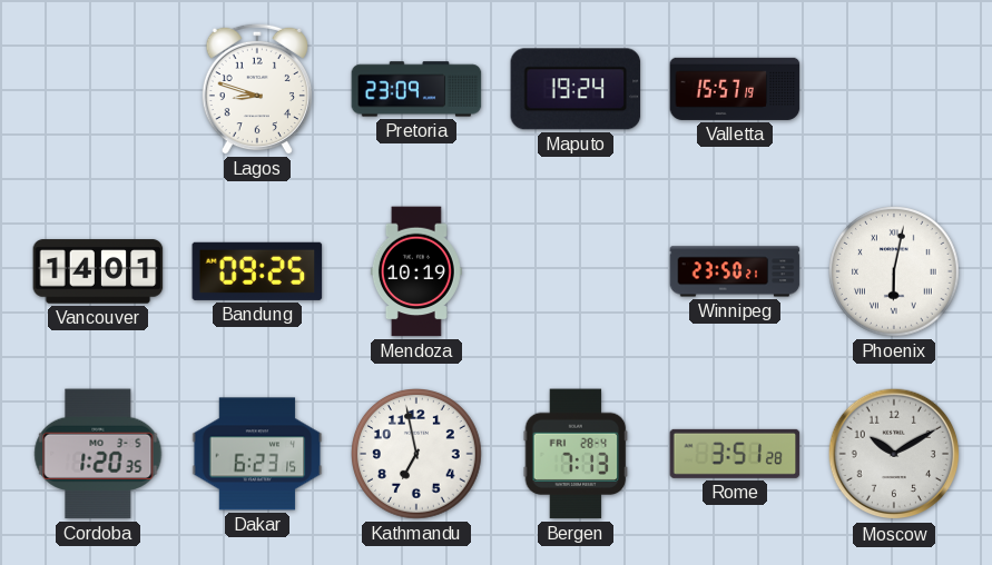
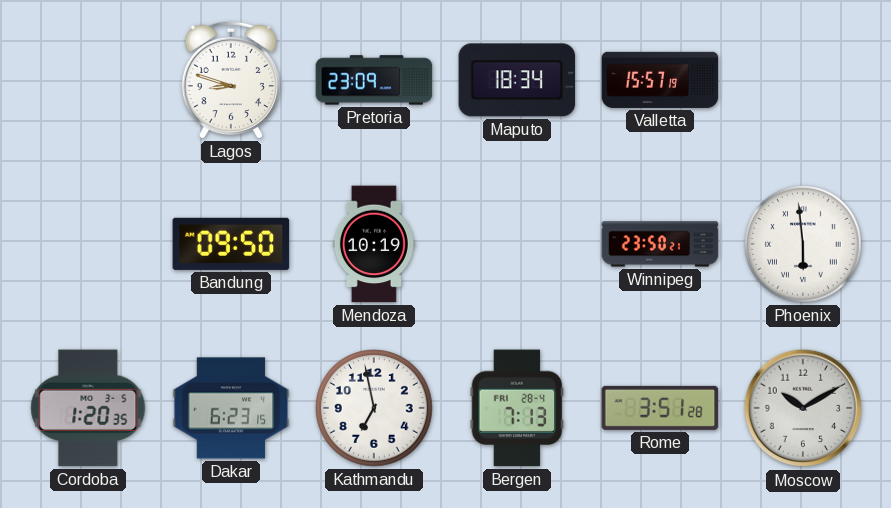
Maputo: 19:24 -> 18:34 (517, 80)
Vancouver: 14:01 -> none (98, 271)
Bandung: 09:25 -> 09:50 (231, 244)
Phoenix: 6:02 -> 5:59 (804, 245)
